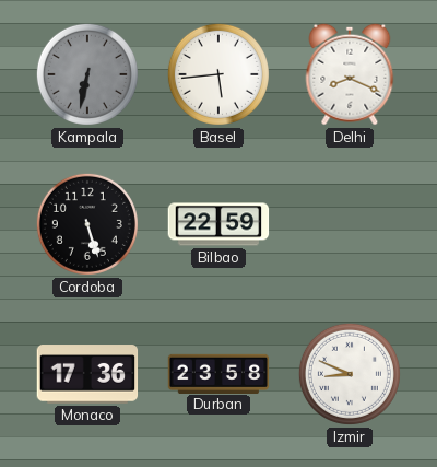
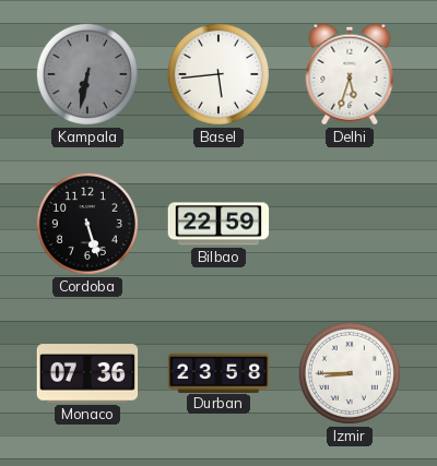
Delhi: 8:19 -> 5:33 (350, 74)
Monaco: 17:36 -> 07:36 (87, 373)
Izmir: 8:49 -> 8:45 (350, 373)
